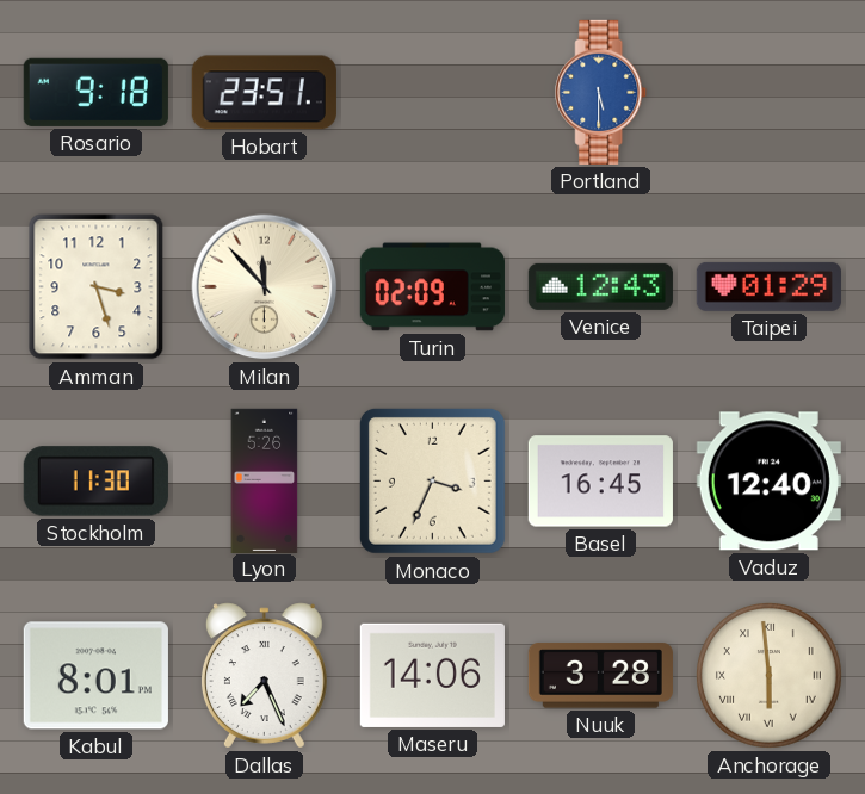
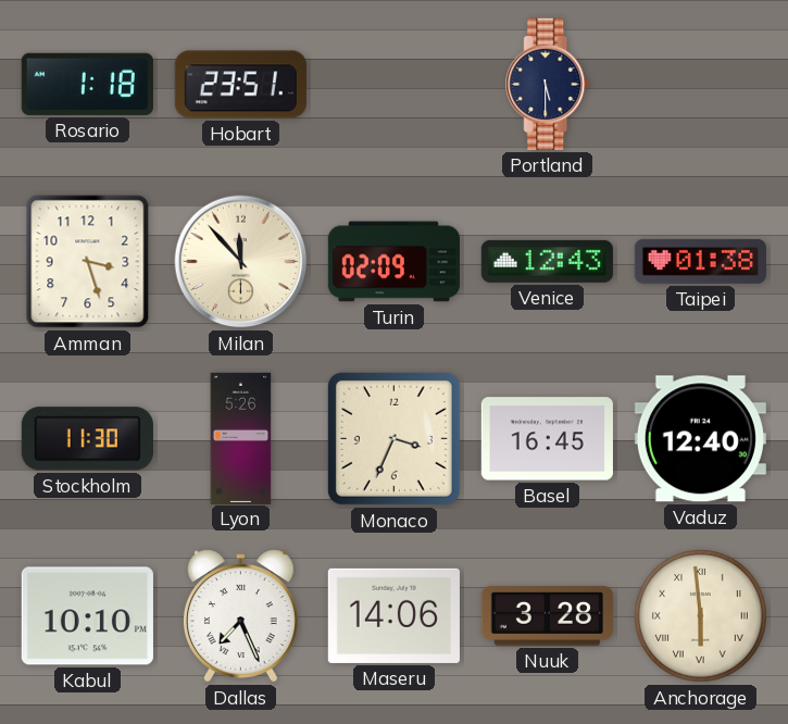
Rosario: 9:18 -> 1:18 (87, 84)
Portland dial: blue -> navy (548, 84)
Taipei: 01:29 -> 01:38 (700, 261)
Kabul: 8:01 -> 10:10 (87, 616)
